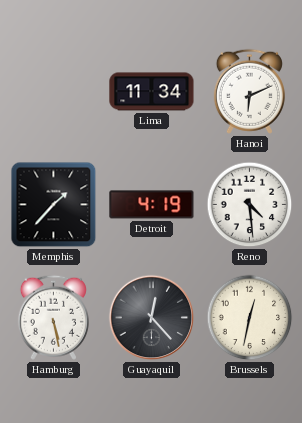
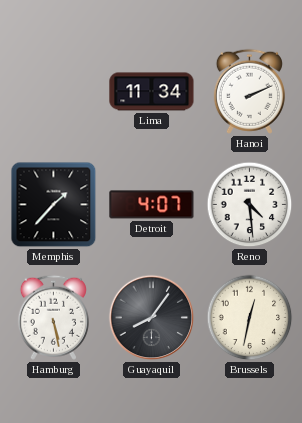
Hanoi: 6:11 -> 2:11 (249, 91)
Detroit: 4:19 -> 4:07 (152, 205)
Guayaquil: 12:23 -> 8:06 (152, 318)
